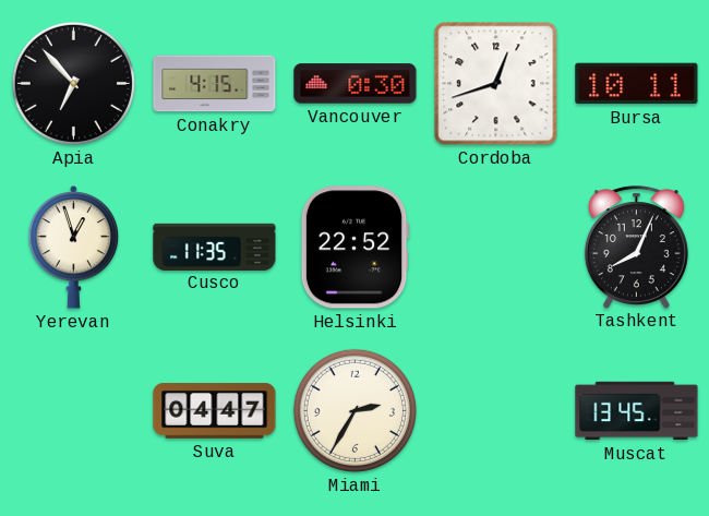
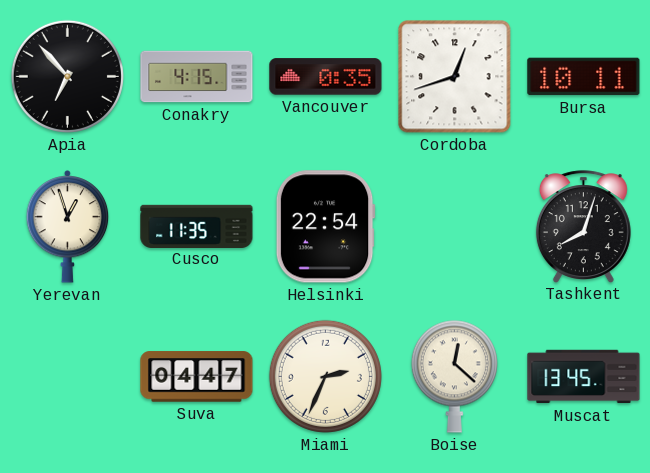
Vancouver: 0:30 -> 0:35 (326, 77)
Helsinki: 22:52 -> 22:54 (325, 227)
Tashkent: 8:04 -> 8:03 (583, 226)
Miami: 2:35 -> 2:34 (325, 376)
Boise: none -> 12:22 (454, 376)
